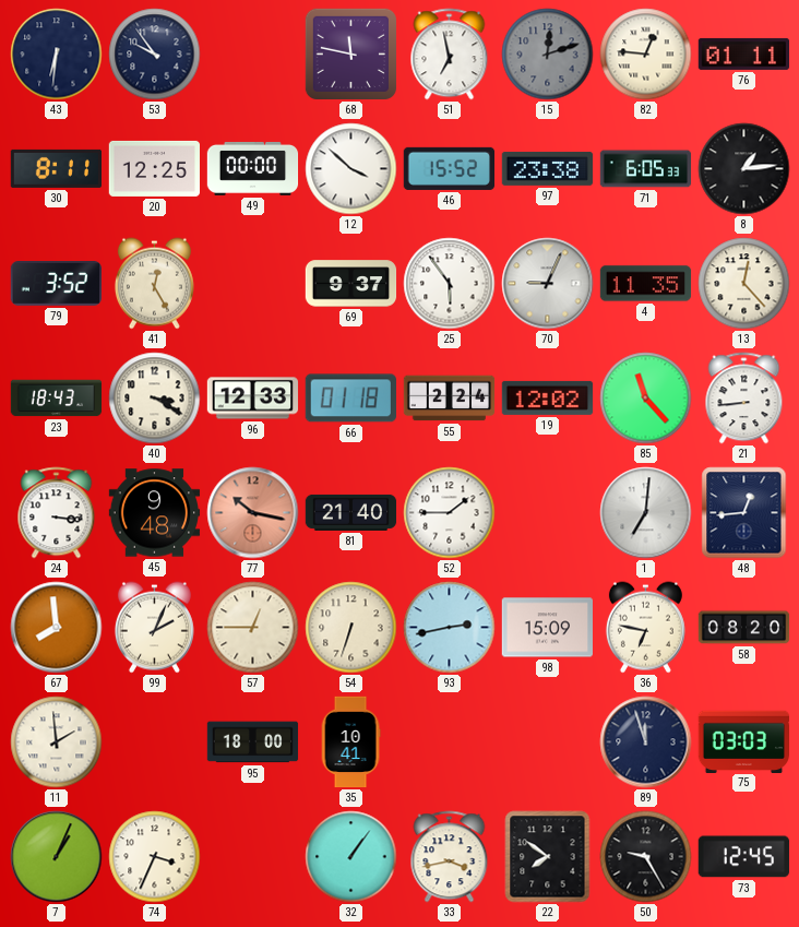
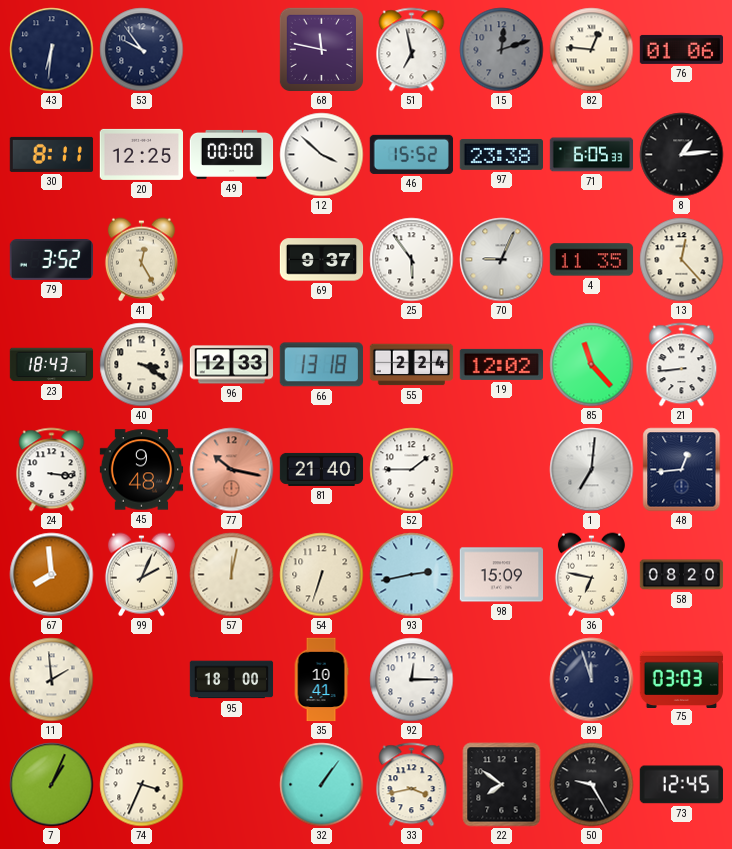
76: 01:11 -> 01:06 (681, 49)
66: 01:18 -> 13:18 (321, 365)
57: 12:45 -> 12:02 (232, 575)
92: none -> 12:15 (412, 680)
